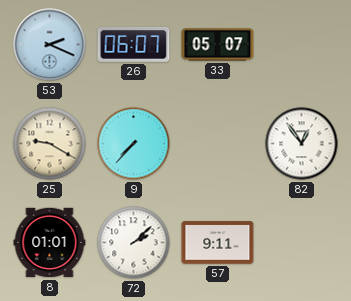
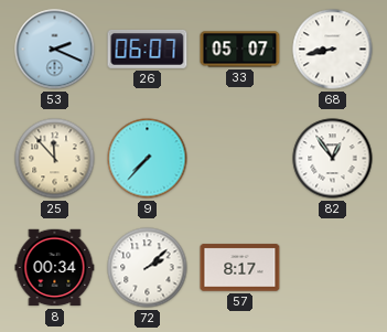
68: none -> 8:43 (333, 50)
25: 9:20 -> 11:53 (55, 159)
8: 01:01 -> 00:34 (55, 268)
57: 9:11 -> 8:17 (240, 268)
